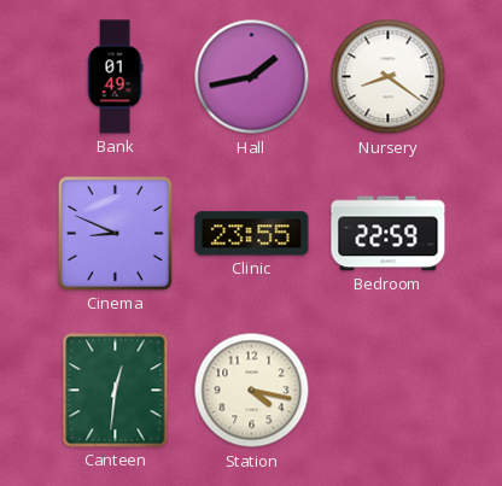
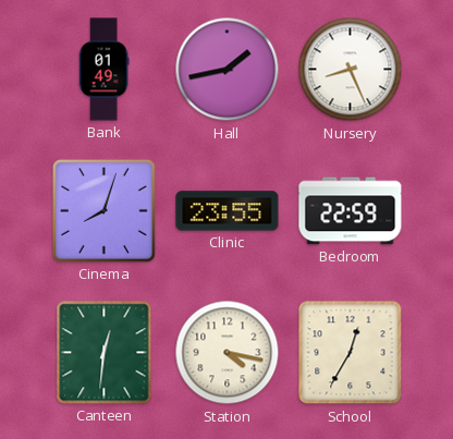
Nursery: 8:21 -> 8:26 (351, 70)
Cinema: 8:49 -> 8:03 (103, 210)
School: none -> 12:35 (351, 353)
